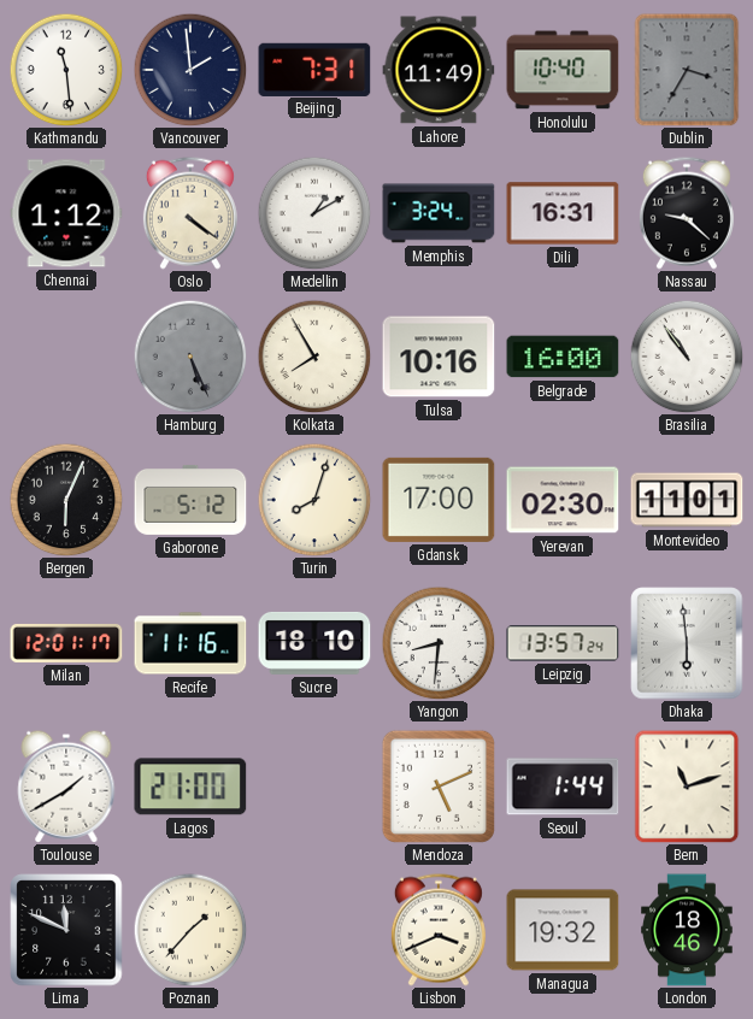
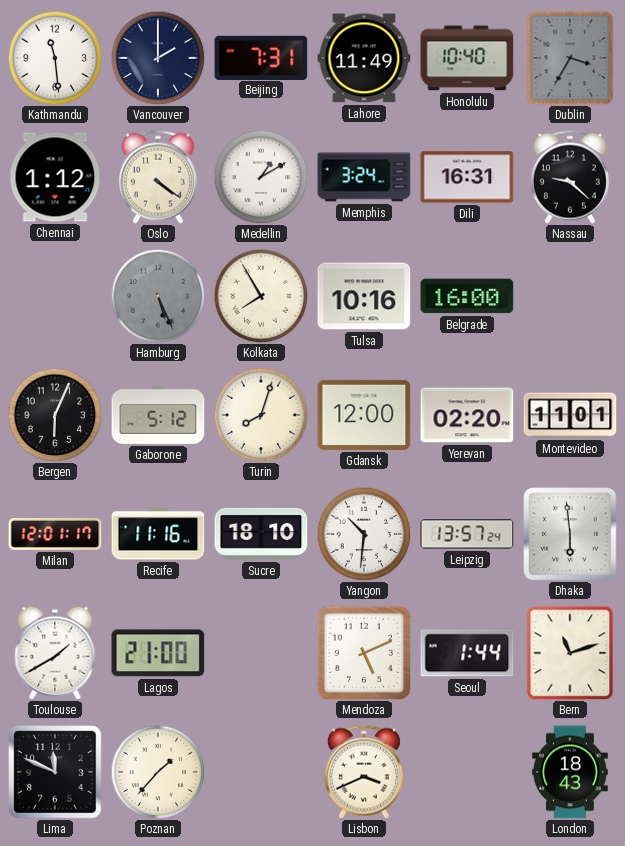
Vancouver: 1:59 -> 2:00 (158, 58)
Brasilia: 10:54 -> none (687, 357)
Gdansk: 17:00 -> 12:00 (364, 415)
Yerevan: 02:30 -> 02:20 (467, 415)
Yangon: 8:31 -> 10:31 (364, 534)
Managua: 19:32 -> none (563, 930)
London: 18:46 -> 18:43 (570, 772)
